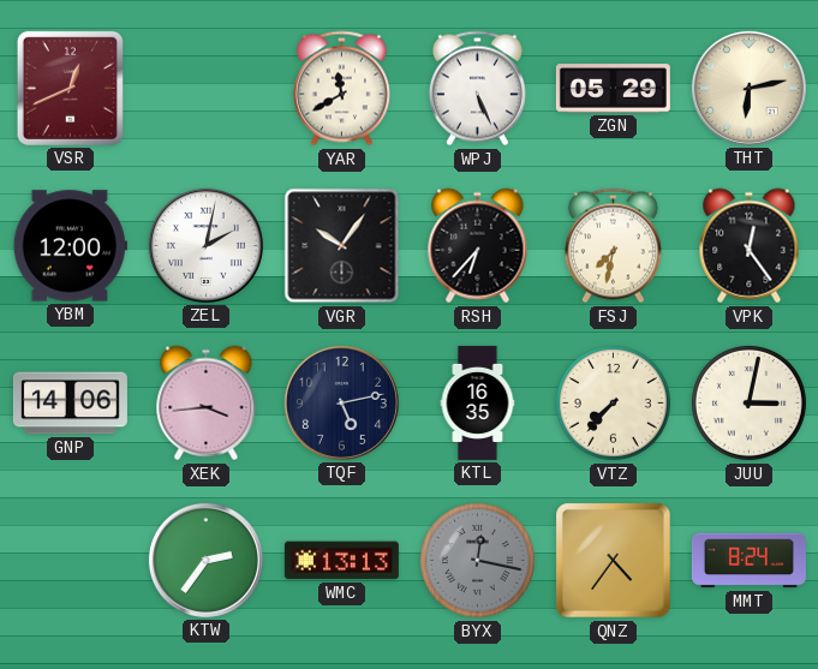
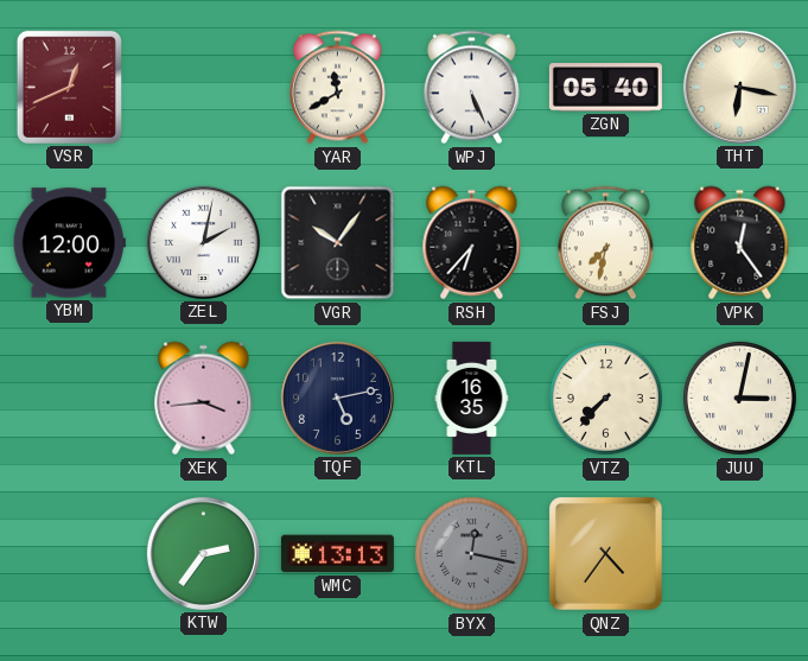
ZGN: 05:29 -> 05:40 (605, 88)
THT: 6:13 -> 6:17 (739, 87)
GNP: 14:06 -> none (70, 404)
MMT: 8:24 -> none (748, 561)
